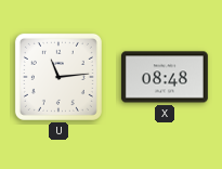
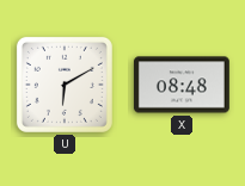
U: 11:14 -> 6:10 (65, 85)
